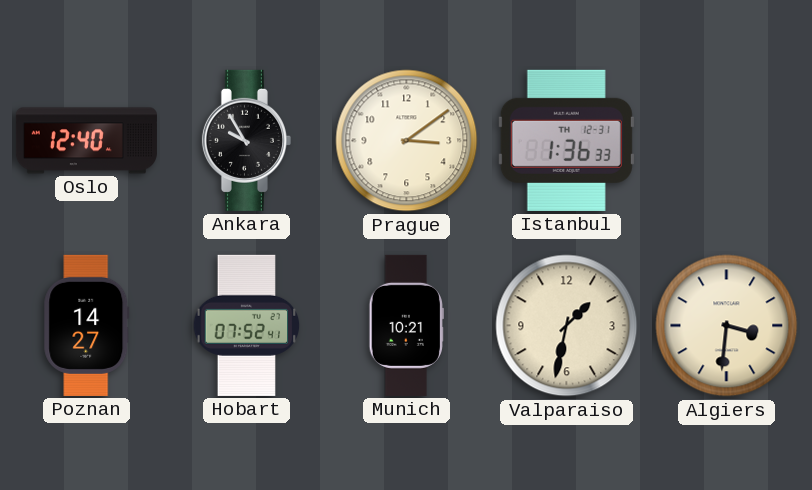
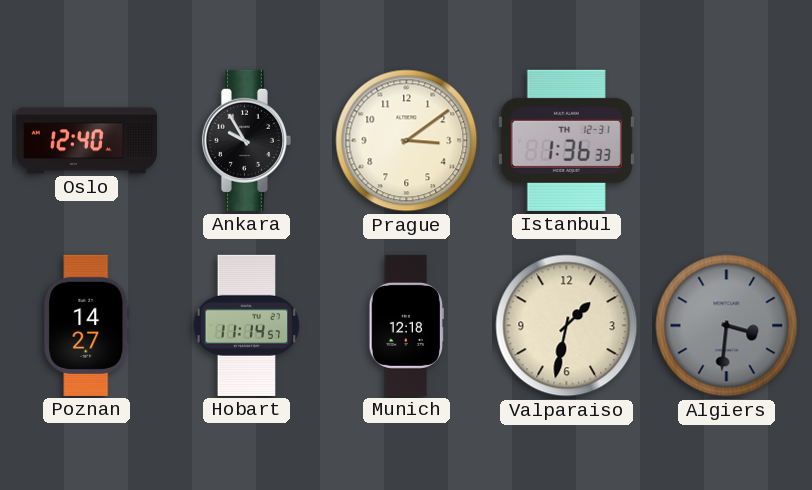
Hobart: 07:52 -> 11:14 (247, 325)
Munich: 10:21 -> 12:18 (406, 325)
Algiers dial: cream -> grey (727, 326)
